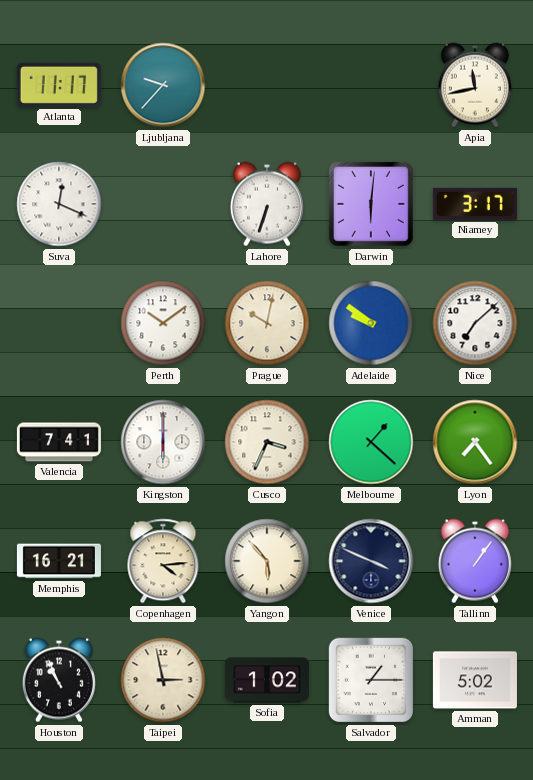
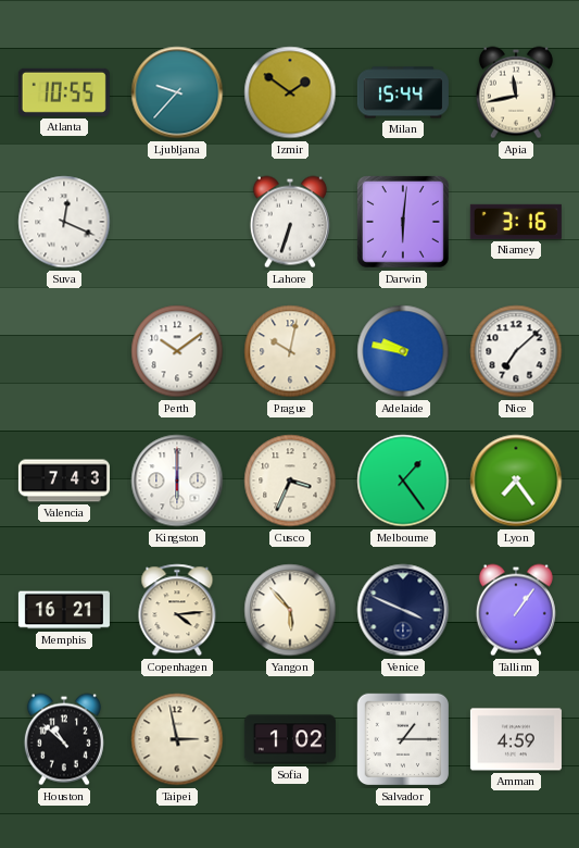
Atlanta: 11:17 -> 10:55 (64, 92)
Izmir: none -> 1:51 (290, 92)
Milan: none -> 15:44 (403, 92)
Niamey: 3:17 -> 3:16 (516, 222)
Adelaide: 9:51 -> 9:47 (403, 351)
Valencia: 7:41 -> 7:43 (64, 481)
Melbourne: 1:22 -> 1:24 (403, 481)
Houston: 10:56 -> 10:52 (64, 739)
Amman: 5:02 -> 4:59 (516, 739)
